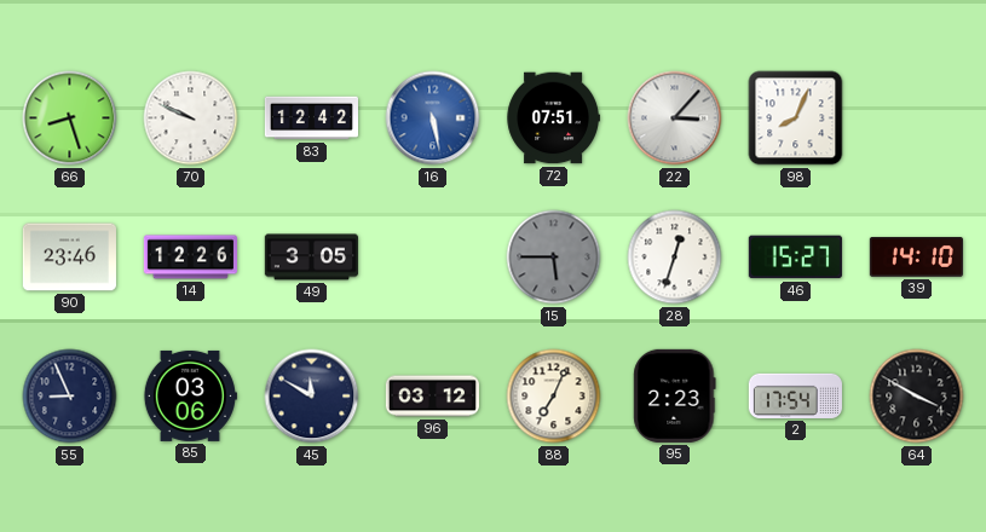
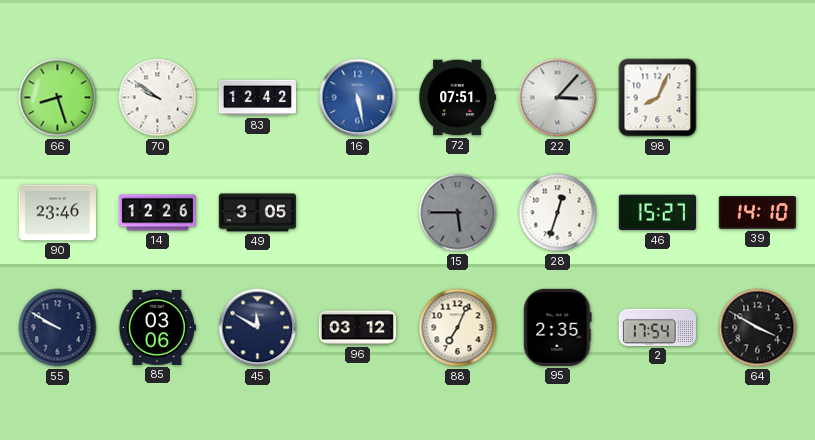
70: 9:49 -> 9:51 (158, 98)
55: 8:56 -> 9:50 (58, 328)
95: 2:23 -> 2:35 (558, 327)
